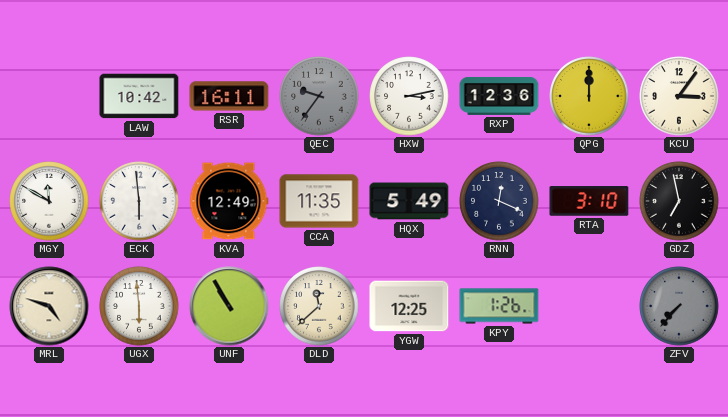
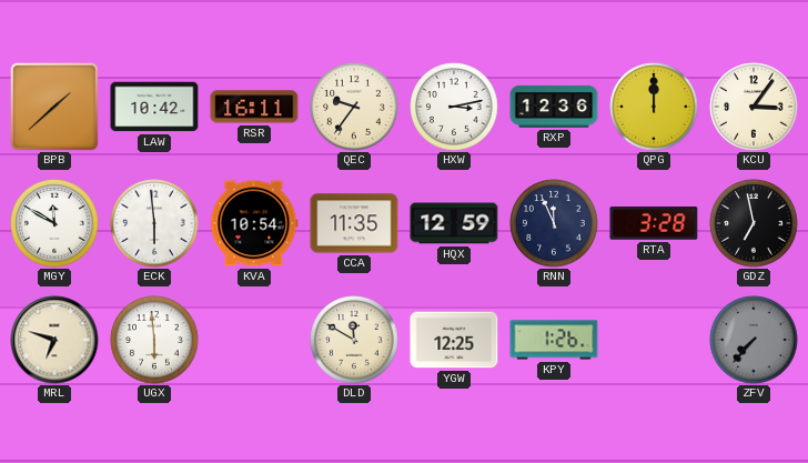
BPB: none -> 1:38 (54, 107)
QEC dial: grey -> cream (354, 107)
KVA: 12:49 -> 10:54 (254, 223)
HQX: 5:49 -> 12:59 (454, 223)
RNN: 12:19 -> 11:56 (554, 223)
RTA: 3:10 -> 3:28 (654, 223)
MRL: 4:48 -> 6:48 (54, 340)
UNF: 10:55 -> none (229, 306)
DLD: 11:38 -> 11:50 (354, 340)
